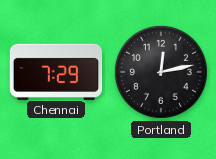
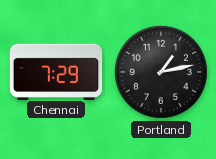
Portland: 12:13 -> 1:13 (161, 72)
